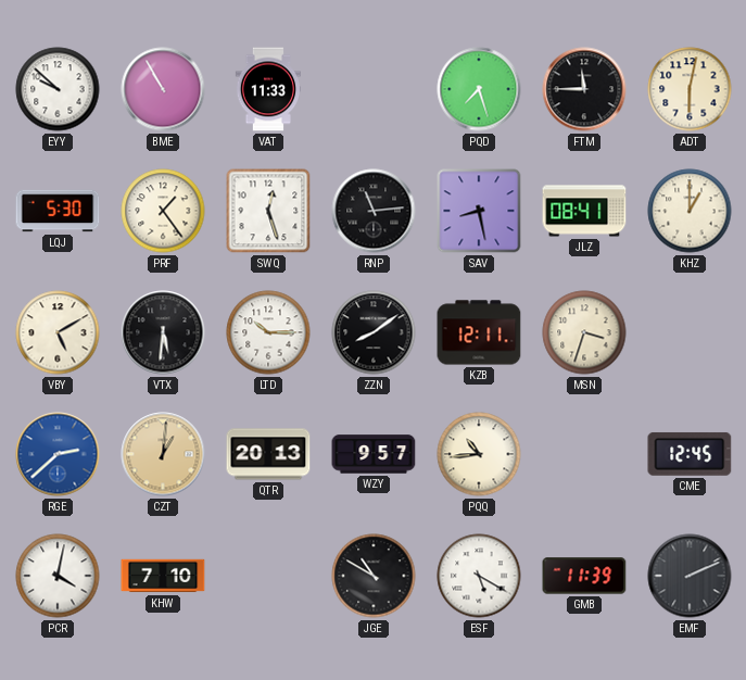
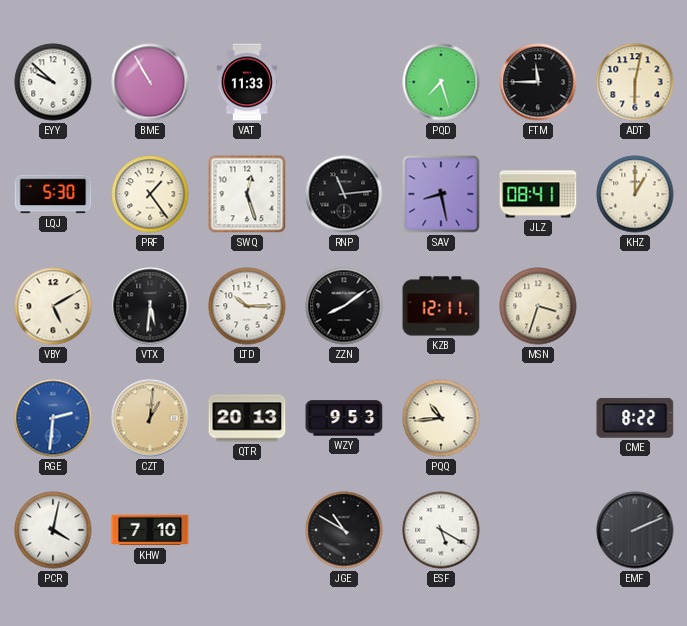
RGE: 2:38 -> 2:31 (53, 418)
WZY: 9:57 -> 9:53 (344, 418)
CME: 12:45 -> 8:22 (635, 418)
GMB: 11:39 -> none (584, 576)
